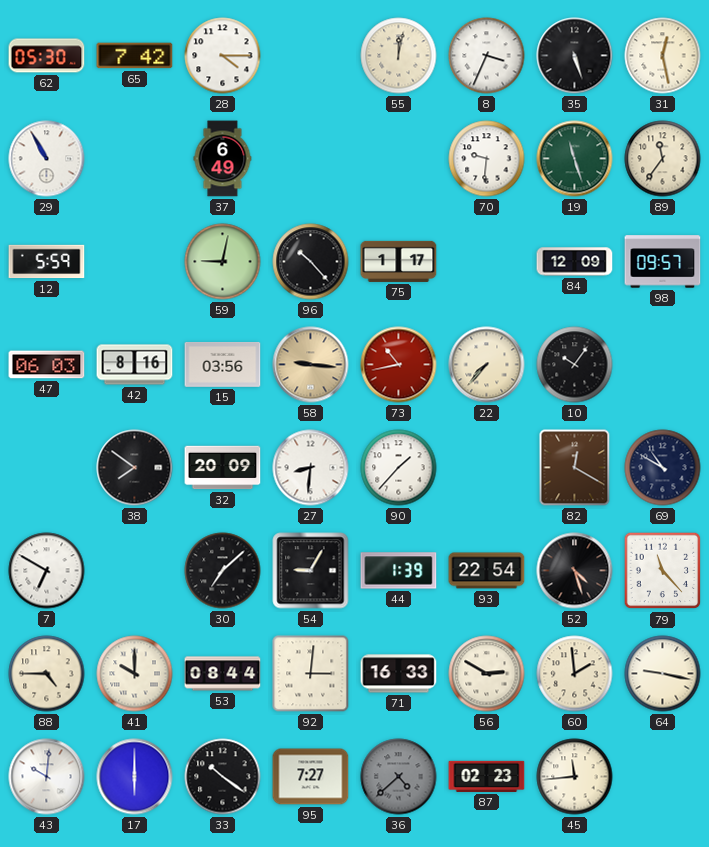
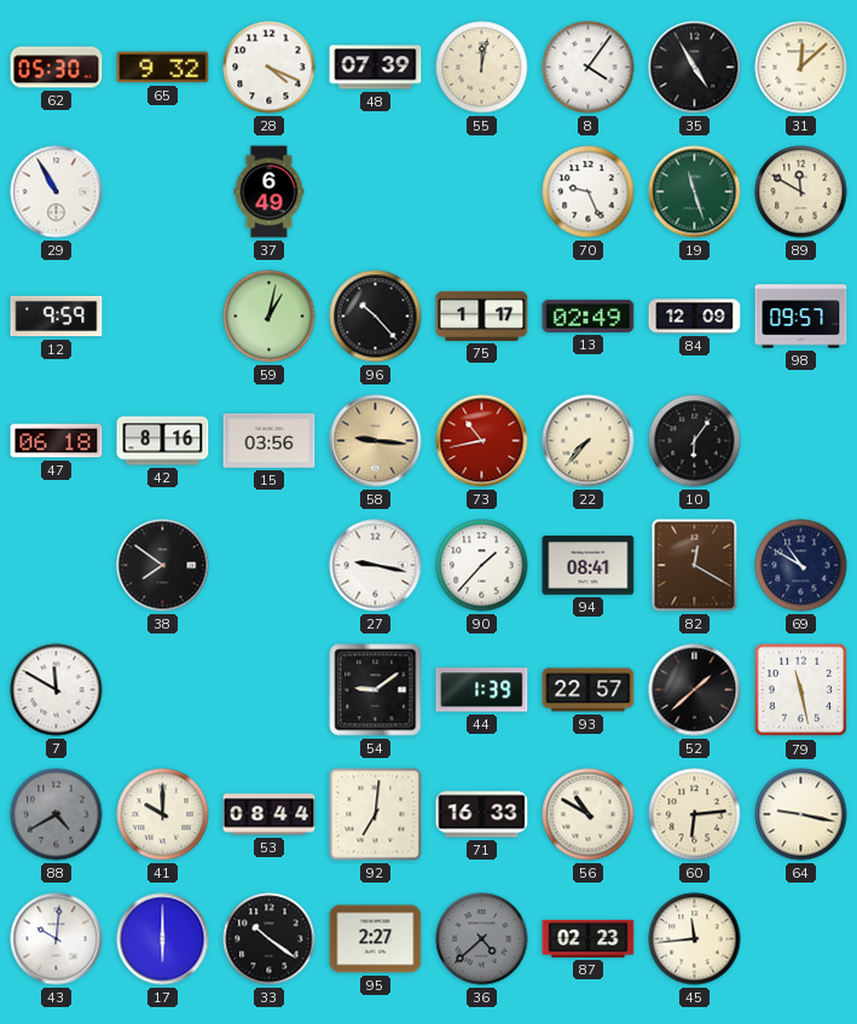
65: 7:42 -> 9:32 (163, 68)
28: 4:15 -> 4:19 (270, 68)
48: none -> 07:39 (376, 68)
8: 3:34 -> 4:06 (589, 68)
35: 5:27 -> 4:55 (695, 68)
31: 12:28 -> 12:08 (801, 68)
70: 9:31 -> 9:26 (589, 192)
89: 11:36 -> 11:50 (801, 192)
12: 5:59 -> 9:59 (57, 317)
59: 9:02 -> 1:02 (270, 317)
13: none -> 02:49 (589, 316)
47: 06:03 -> 06:18 (57, 441)
10: 10:06 -> 6:06 (695, 441)
32: 20:09 -> none (223, 468)
27: 8:31 -> 9:17 (376, 566)
94: none -> 08:41 (589, 566)
7: 6:50 -> 11:50 (57, 690)
30: 7:08 -> none (223, 571)
54: 9:05 -> 9:09 (376, 690)
93: 22:54 -> 22:57 (589, 690)
52: 4:27 -> 1:38 (695, 690)
79: 11:23 -> 11:28 (801, 690)
88: 4:45 -> 4:40 (57, 815)
88 dial: cream -> grey (57, 815)
92: 3:01 -> 7:01 (376, 815)
56: 2:50 -> 10:50 (589, 815)
60: 1:59 -> 6:14 (695, 815)
95: 7:27 -> 2:27 (376, 939)
